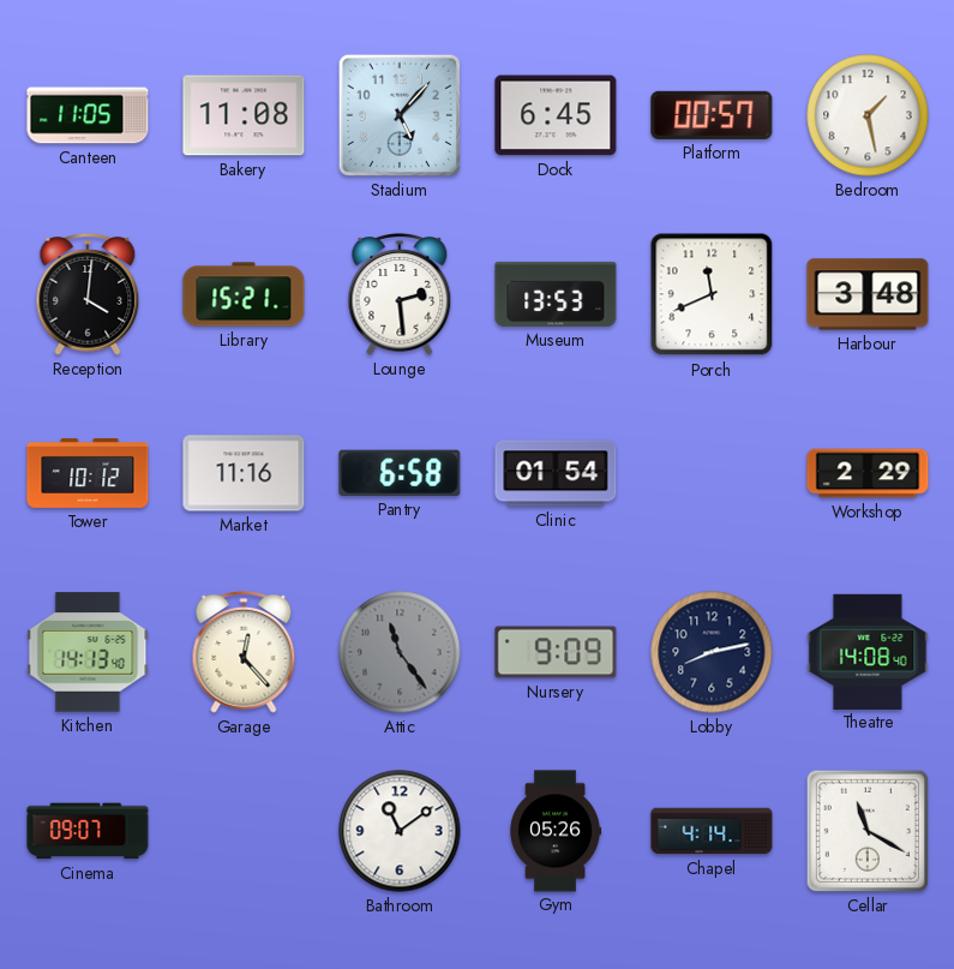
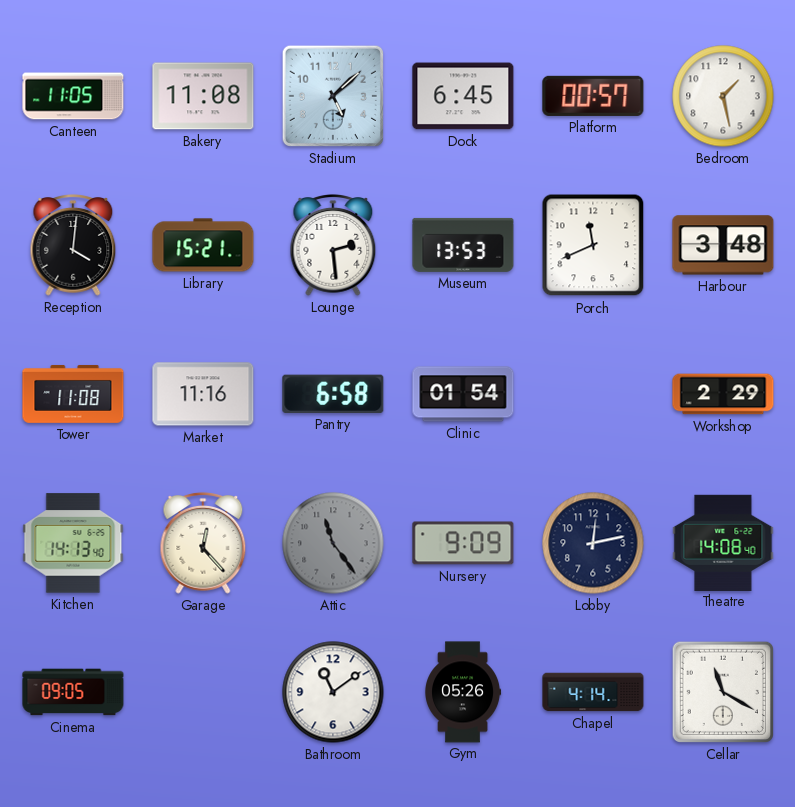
Stadium: 5:07 -> 5:08 (333, 96)
Tower: 10:12 -> 11:08 (73, 394)
Lobby: 8:13 -> 12:13 (593, 543)
Cinema: 09:07 -> 09:05 (73, 692)
